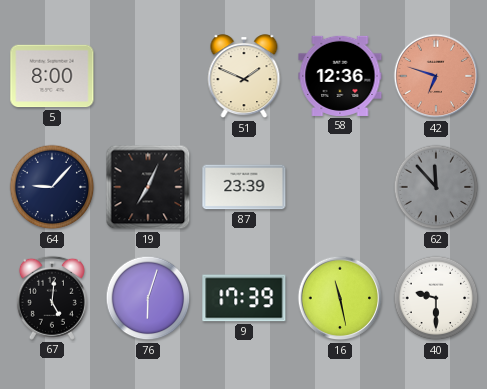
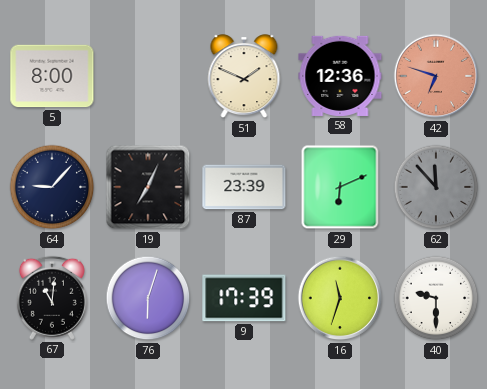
29: none -> 6:11 (340, 187)
67: 5:01 -> 11:01 (52, 298)
16: 11:28 -> 11:33 (340, 298)
